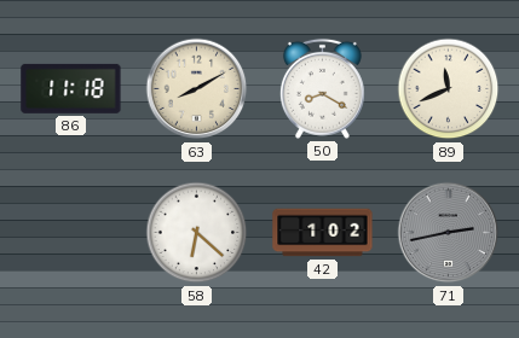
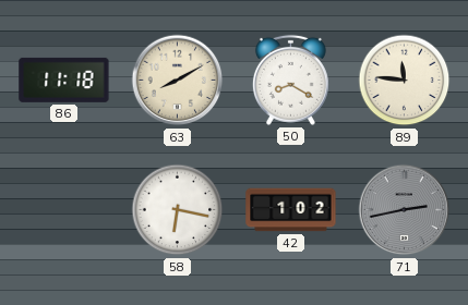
89: 11:41 -> 11:46 (405, 81)
58: 6:22 -> 6:17 (178, 210)
